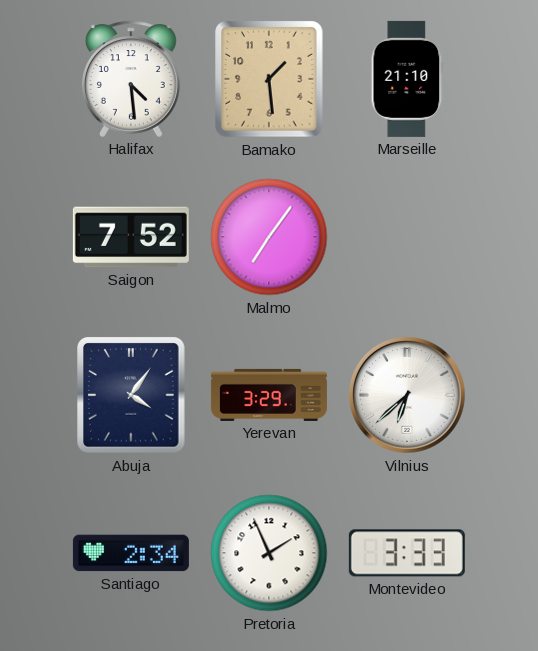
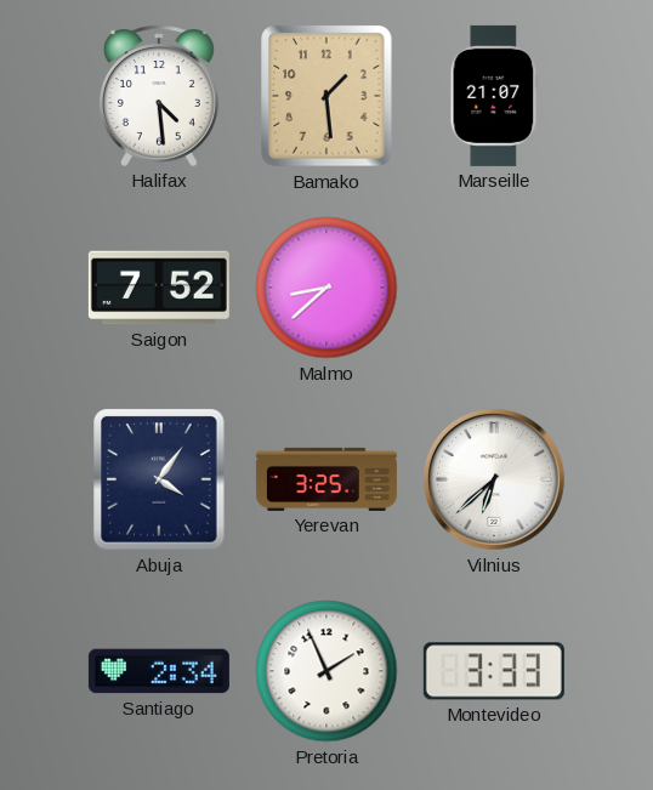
Marseille: 21:10 -> 21:07 (494, 96)
Malmo: 7:06 -> 8:38 (326, 288)
Yerevan: 3:29 -> 3:25 (326, 479)
